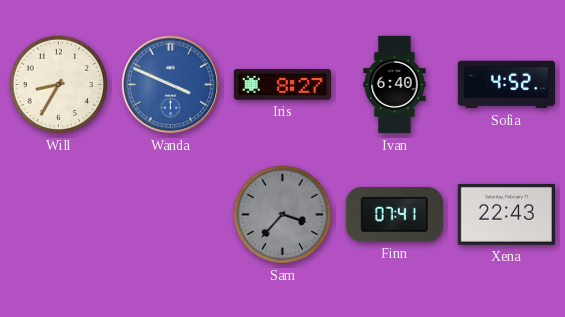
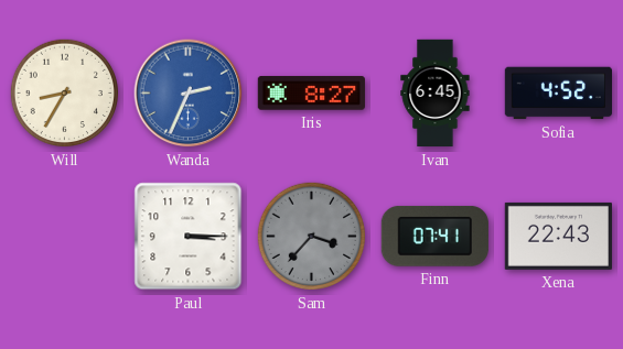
Wanda: 3:49 -> 2:34 (189, 94)
Ivan: 6:40 -> 6:45 (436, 94)
Paul: none -> 3:15 (189, 237)
